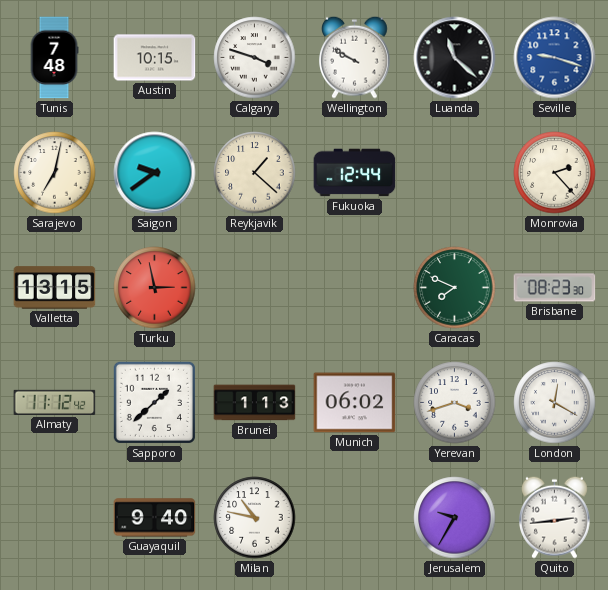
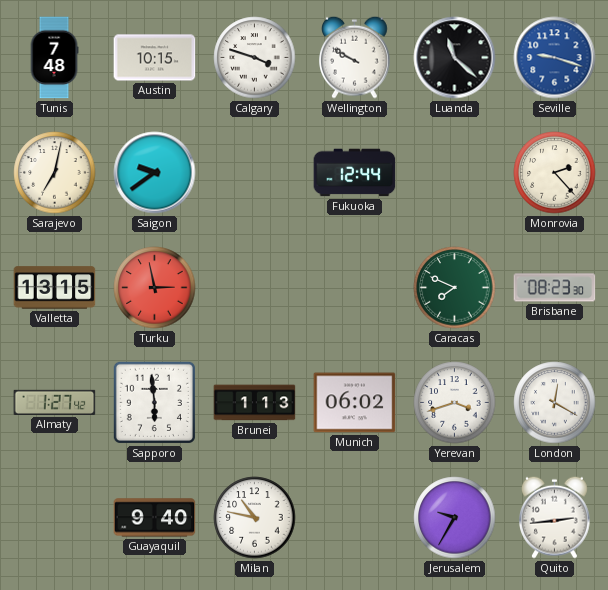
Reykjavik: 1:22 -> none (255, 173)
Almaty: 11:12 -> 1:27 (55, 402)
Sapporo: 1:38 -> 5:59 (154, 402)
